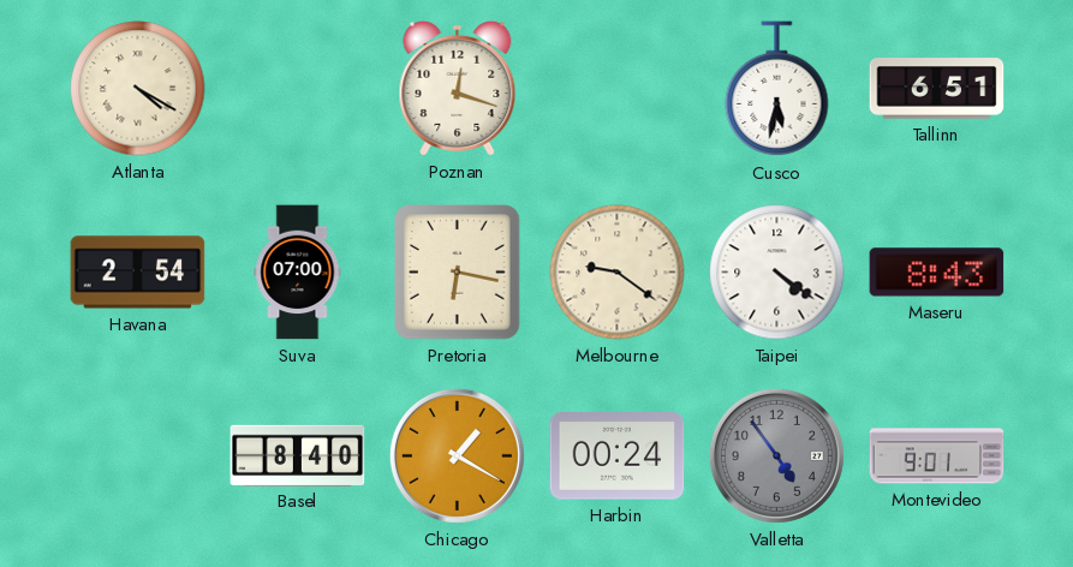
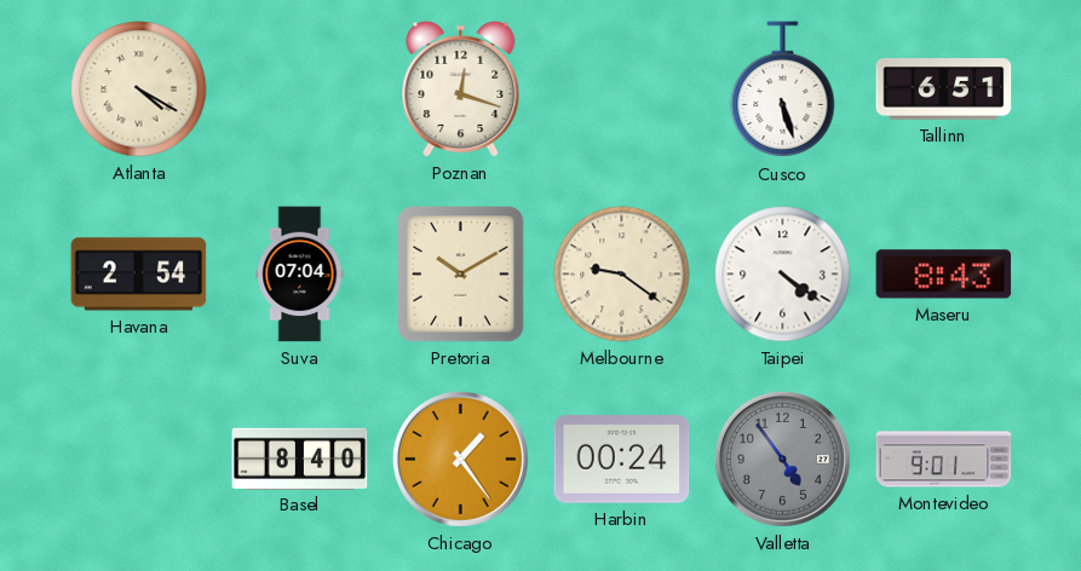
Cusco: 5:32 -> 5:27 (783, 90)
Suva: 07:00 -> 07:04 (300, 275)
Pretoria: 6:17 -> 10:10 (461, 275)
Chicago: 1:20 -> 1:24 (460, 458)
